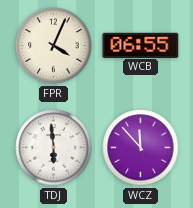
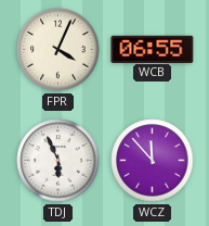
TDJ: 5:59 -> 5:56 (58, 161)
